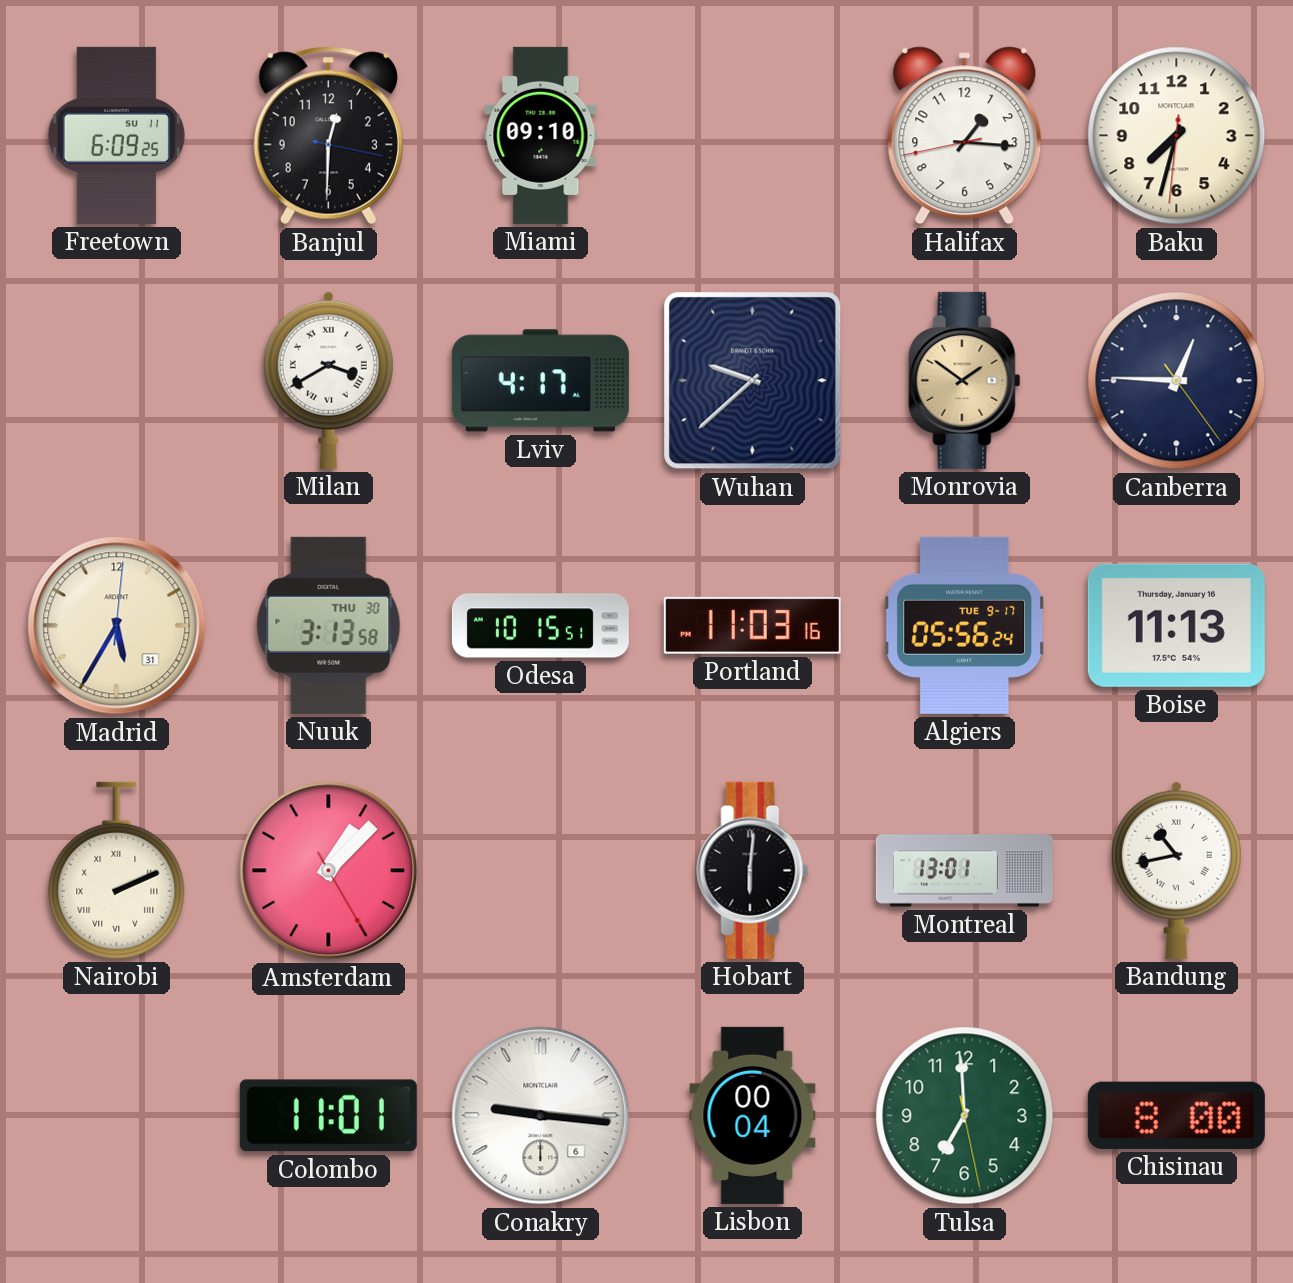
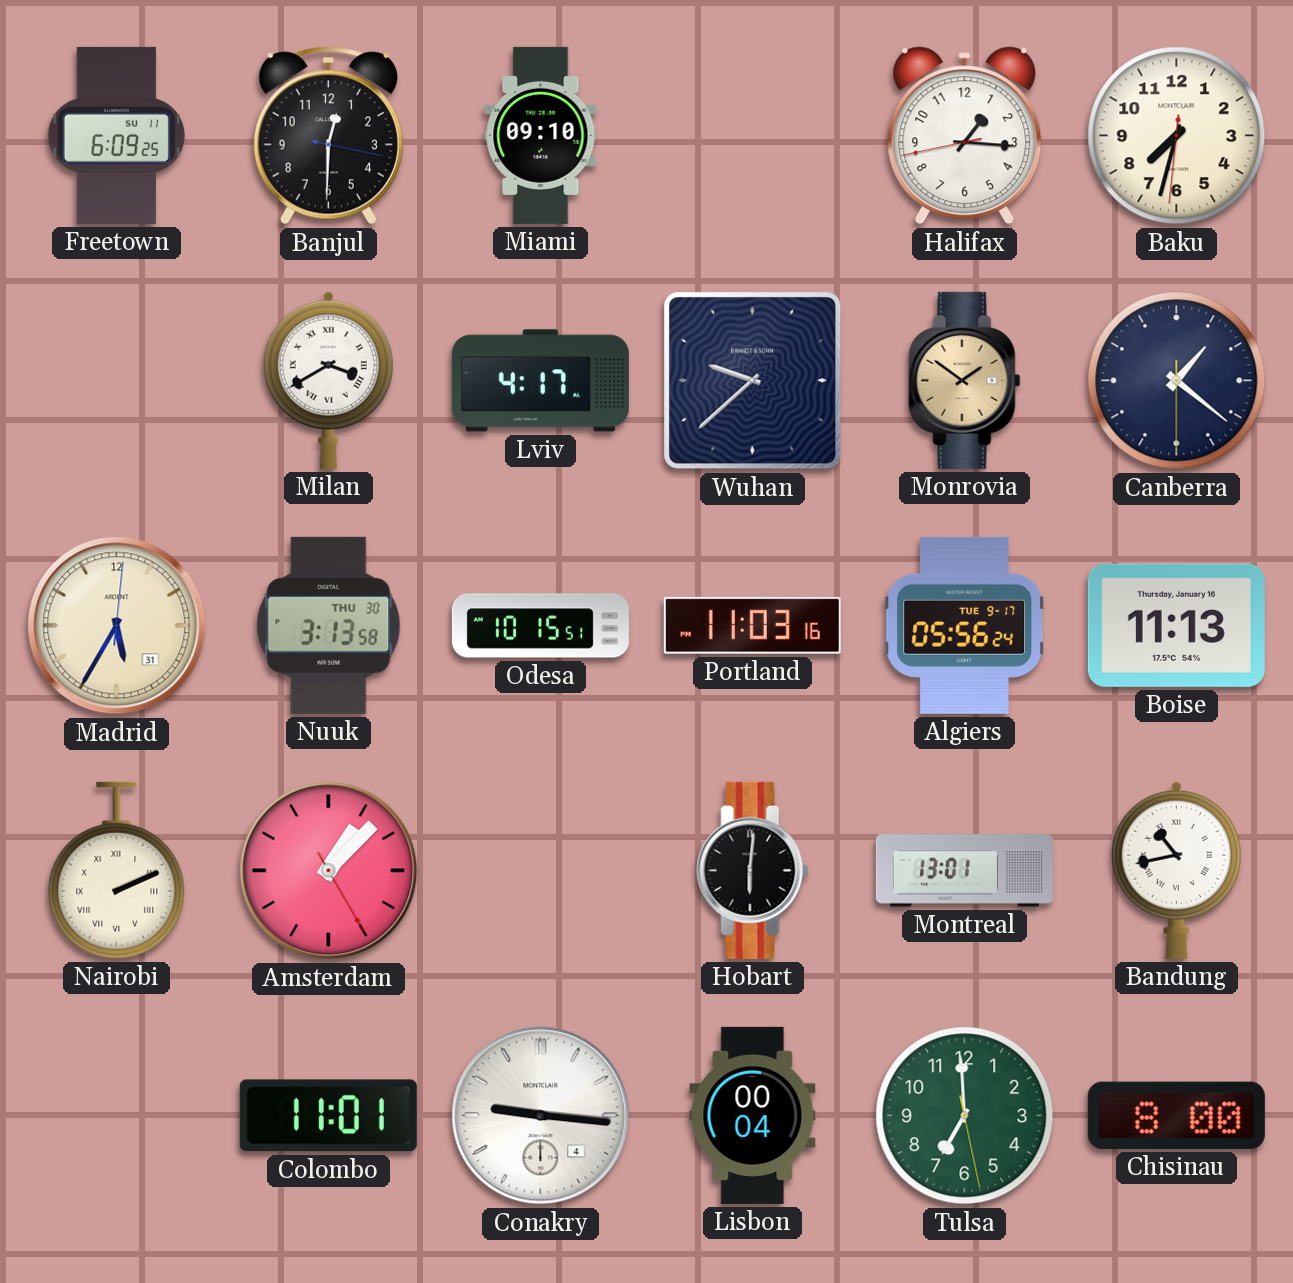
Canberra: 12:45 -> 1:21 (1177, 381)
Conakry date: 6 -> 4 (541, 1116)
